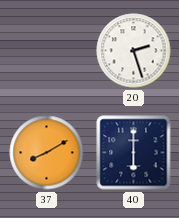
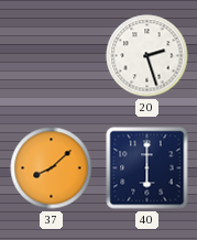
37: 8:10 -> 8:08 (52, 168)
